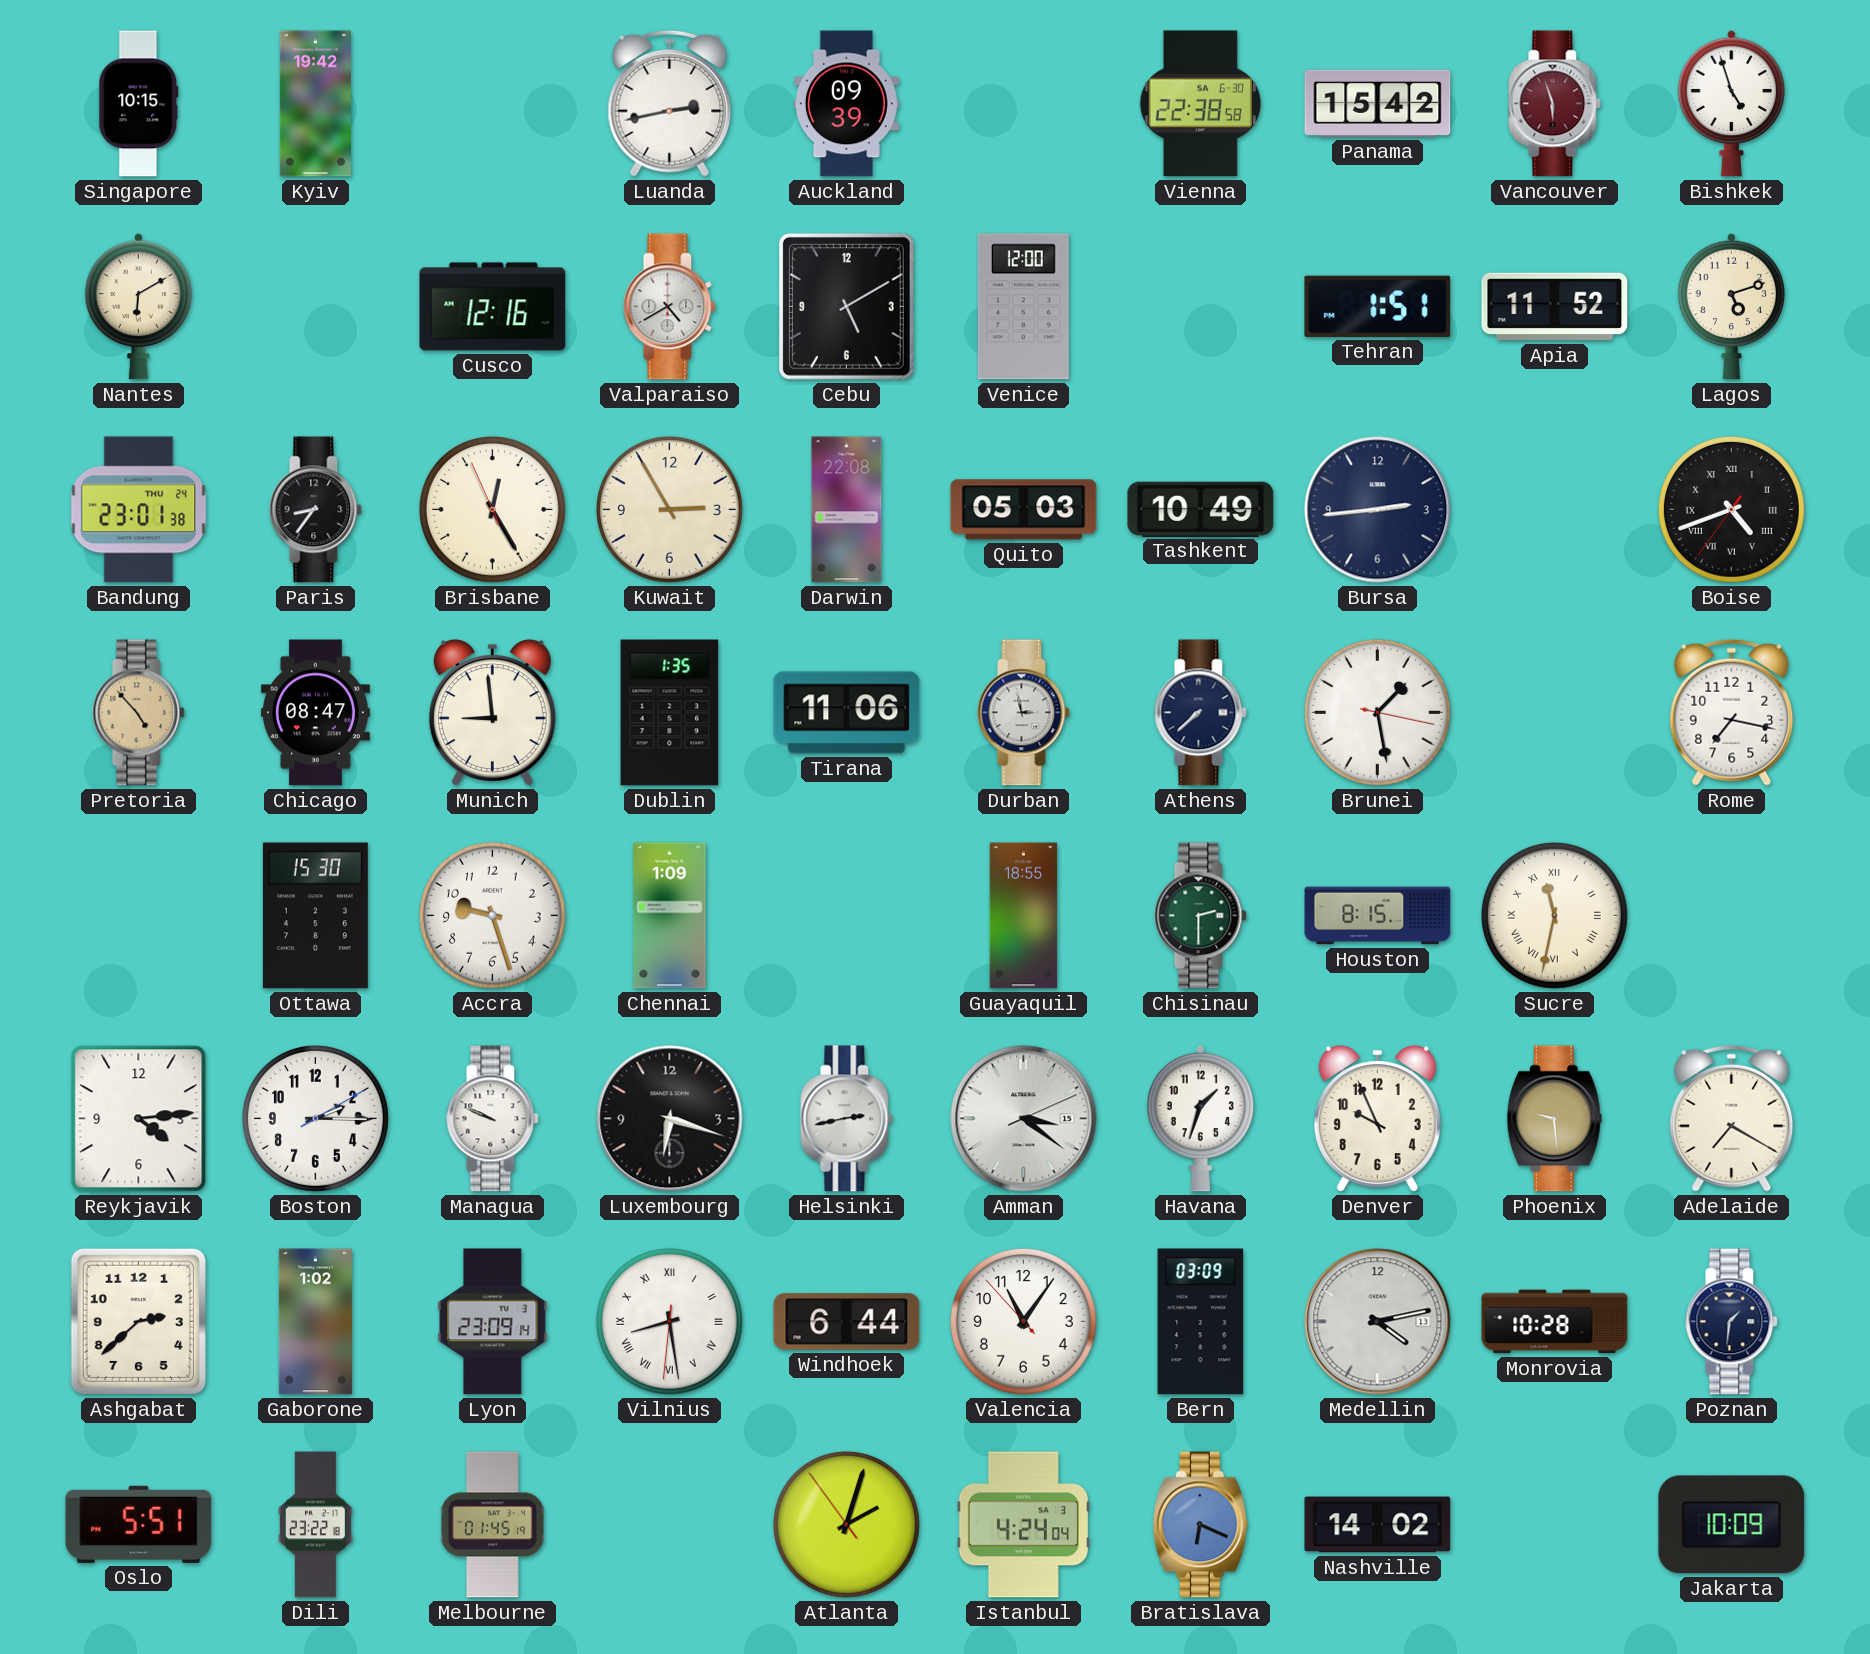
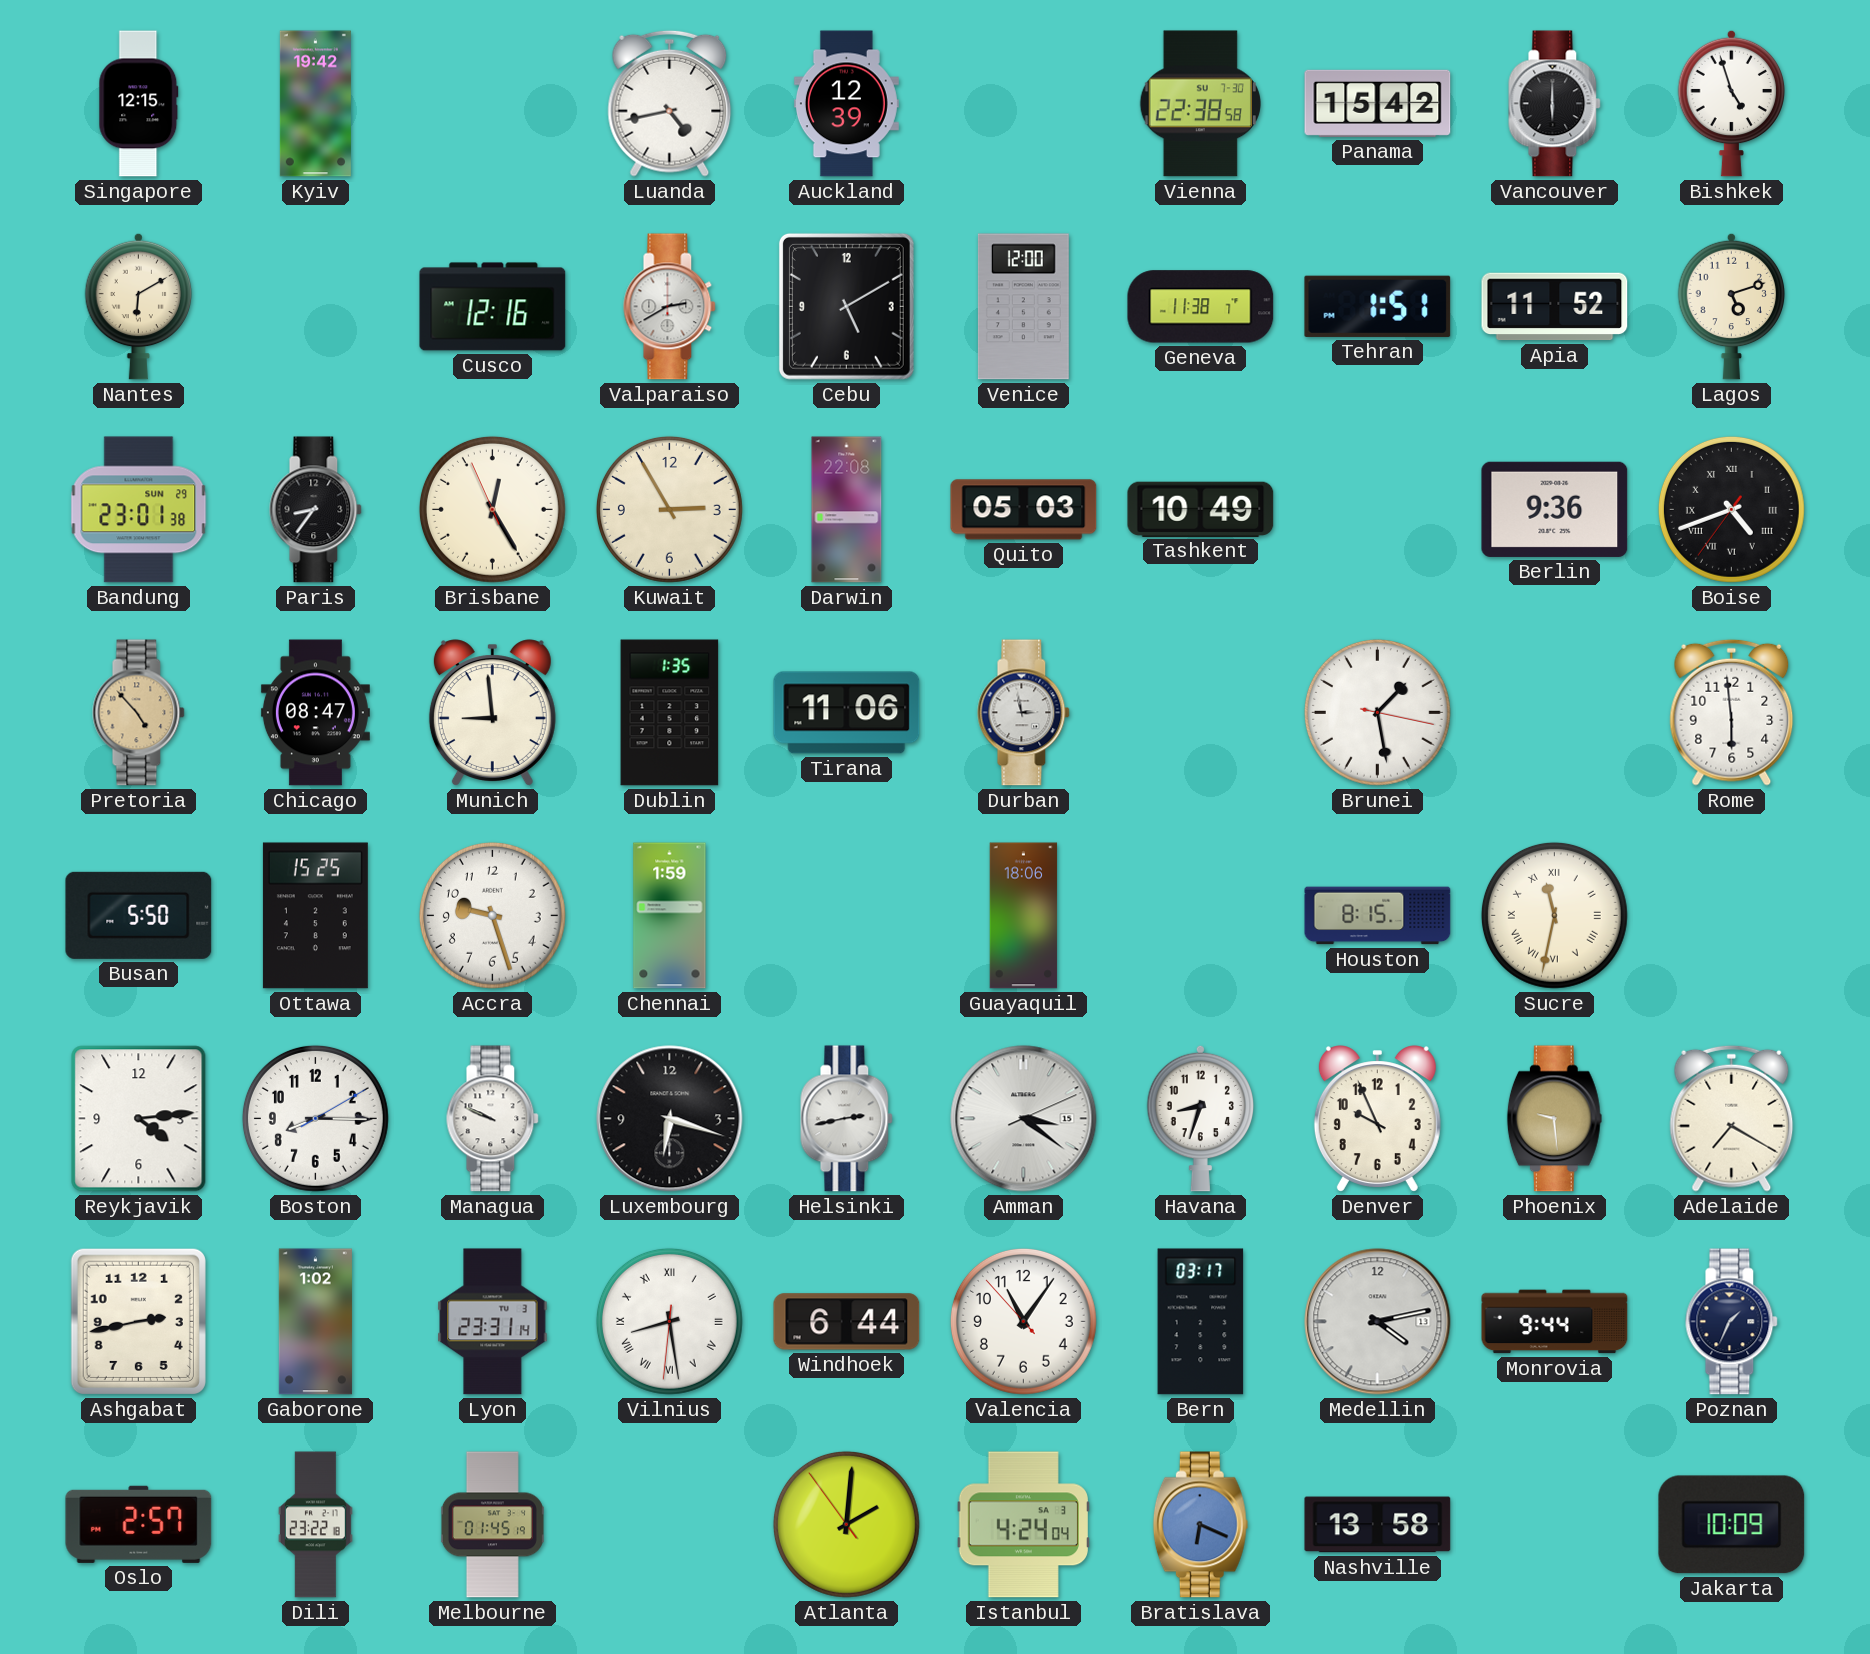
Singapore: 10:15 -> 12:15 (139, 104)
Luanda: 2:43 -> 4:43 (670, 103)
Auckland: 09:39 -> 12:39 (846, 104)
Vienna date: SA 6-30 -> SU 7-30 (1200, 104)
Vancouver: 5:57 -> 6:00 (1555, 104)
Vancouver dial: burgundy -> black (1555, 104)
Valparaiso: 4:40 -> 2:40 (670, 307)
Geneva: none -> 11:38 (1201, 307)
Bandung date: THU 24 -> SUN 29 (139, 510)
Bursa: 2:44 -> none (1378, 510)
Berlin: none -> 9:36 (1555, 509)
Athens: 7:38 -> none (1201, 713)
Rome: 7:17 -> 5:59 (1732, 712)
Busan: none -> 5:50 (139, 915)
Ottawa: 15:30 -> 15:25 (315, 916)
Chennai: 1:09 -> 1:59 (670, 916)
Guayaquil: 18:55 -> 18:06 (1024, 916)
Chisinau: 2:30 -> none (1201, 916)
Boston: 2:15 -> 8:15 (315, 1118)
Havana: 1:33 -> 8:33 (1201, 1118)
Ashgabat: 2:38 -> 2:43 (138, 1321)
Lyon: 23:09 -> 23:31 (493, 1322)
Bern: 03:09 -> 03:17 (1201, 1322)
Monrovia: 10:28 -> 9:44 (1555, 1322)
Poznan: 1:31 -> 1:34 (1732, 1322)
Oslo: 5:51 -> 2:57 (139, 1524)
Atlanta: 2:02 -> 2:00 (846, 1524)
Nashville: 14:02 -> 13:58 (1378, 1525)
